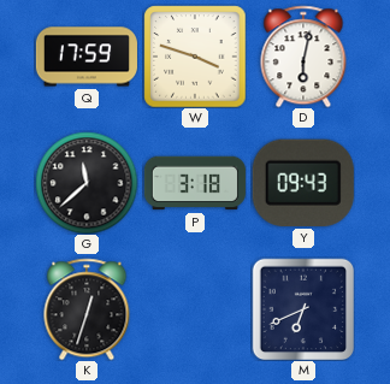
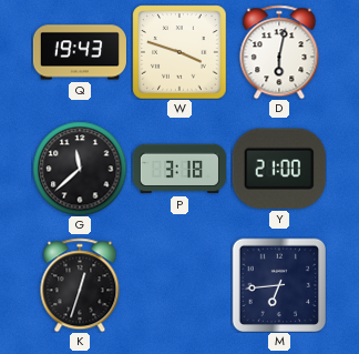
Q: 17:59 -> 19:43 (80, 52)
Y: 09:43 -> 21:00 (279, 169)
M: 6:41 -> 6:44 (279, 285)
